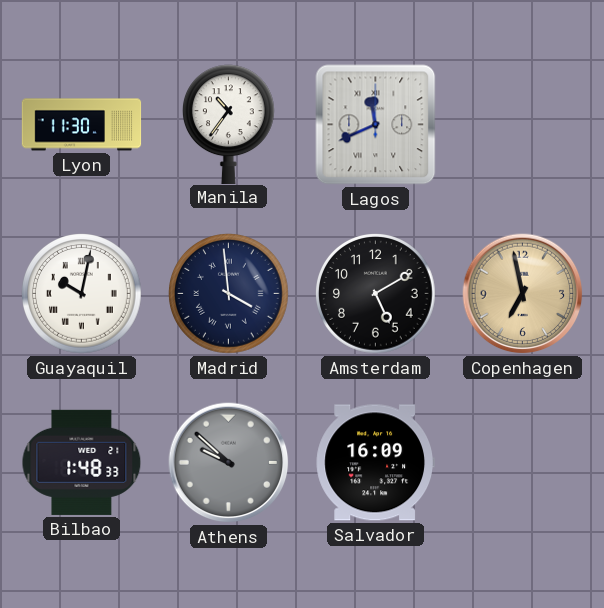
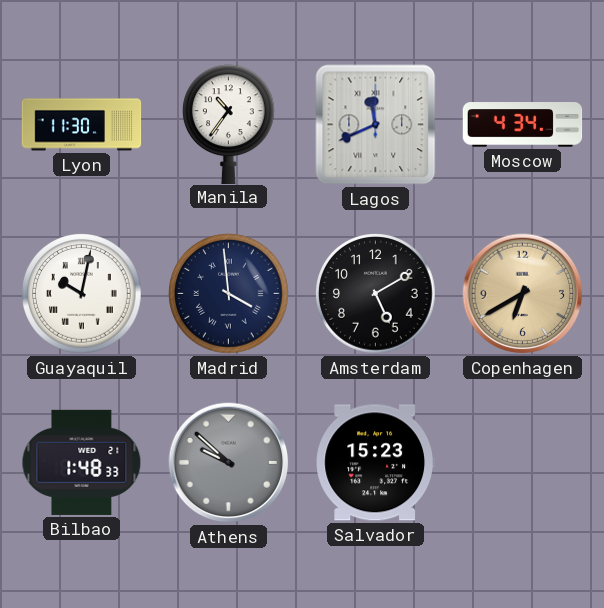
Moscow: none -> 4:34 (523, 125)
Copenhagen: 6:58 -> 6:40 (523, 294)
Salvador: 16:09 -> 15:23 (375, 463)
